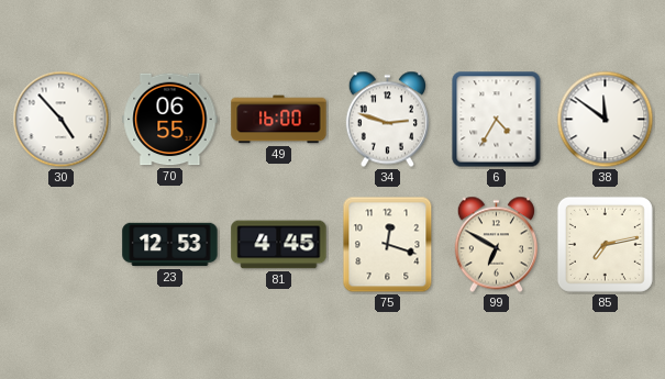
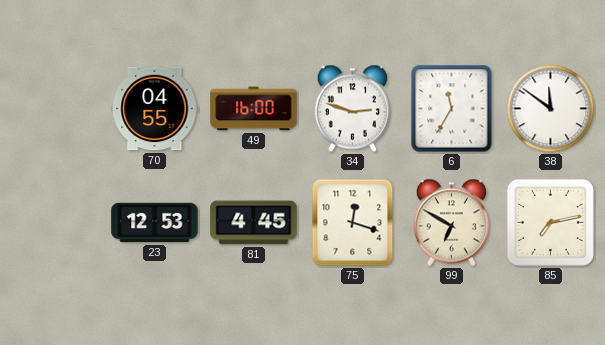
30: 4:53 -> none (62, 120)
70: 06:55 -> 04:55 (155, 109)
6: 4:35 -> 11:35 (452, 109)
